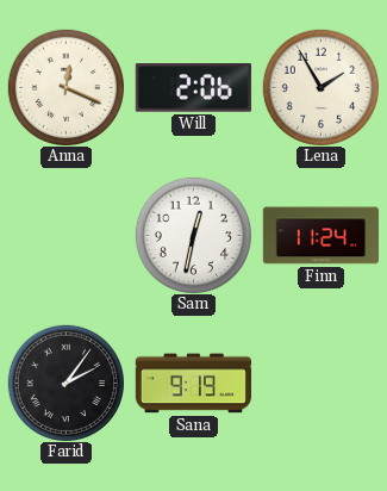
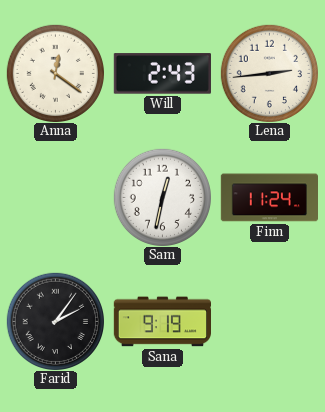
Anna: 12:19 -> 12:21 (55, 73)
Will: 2:06 -> 2:43 (162, 74)
Lena: 1:55 -> 2:44 (269, 73)
